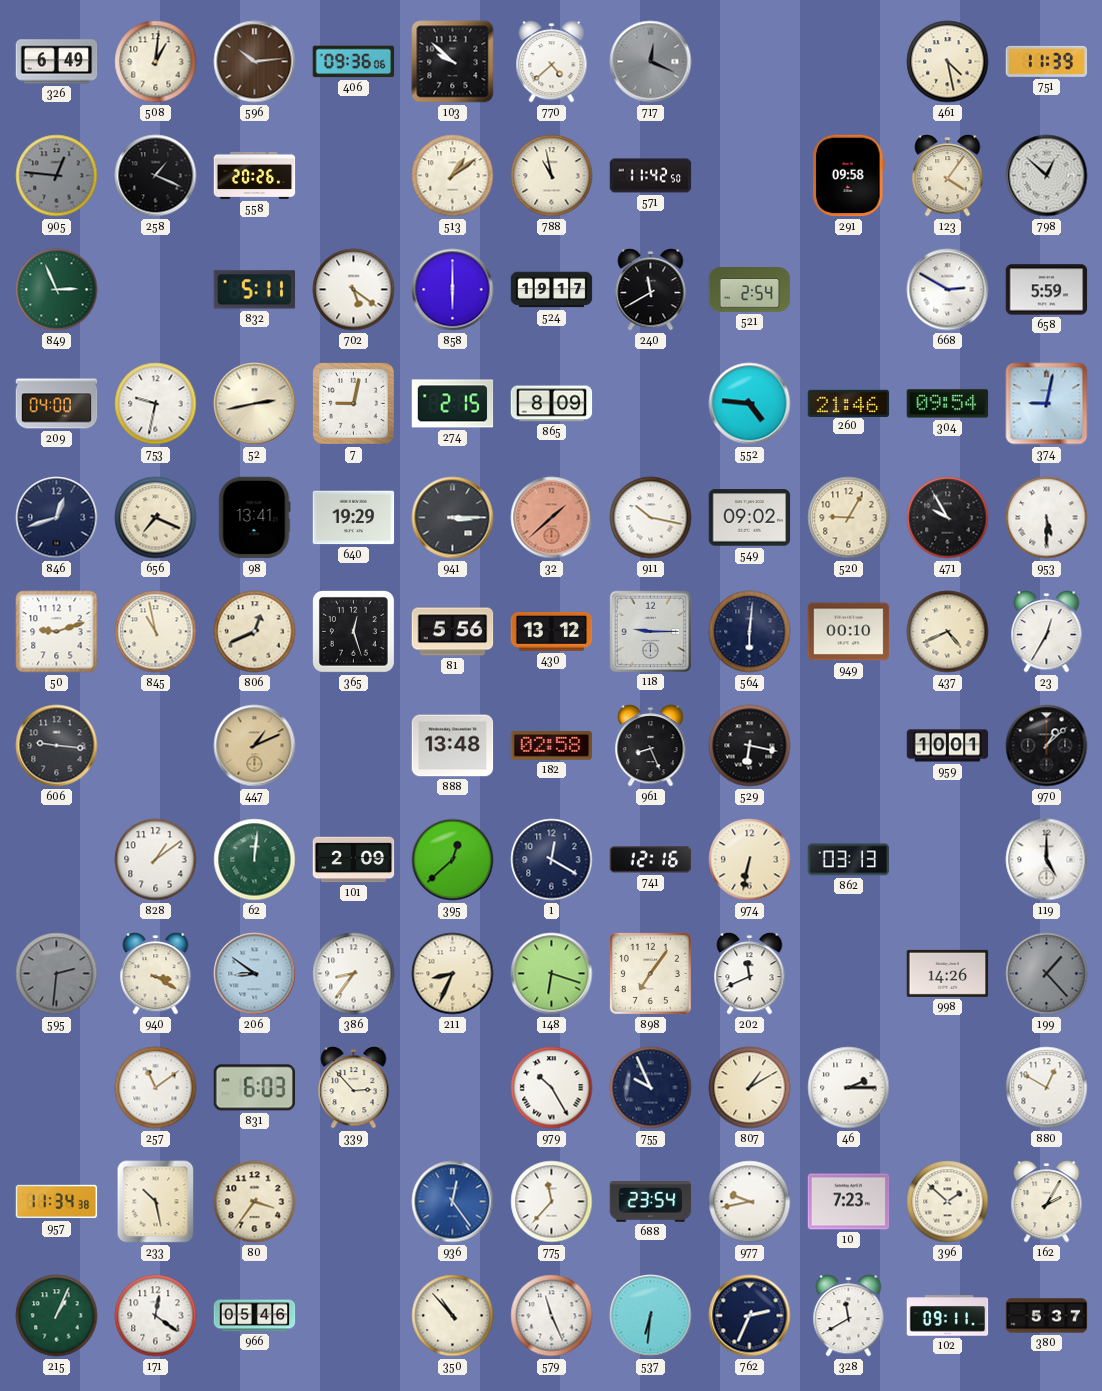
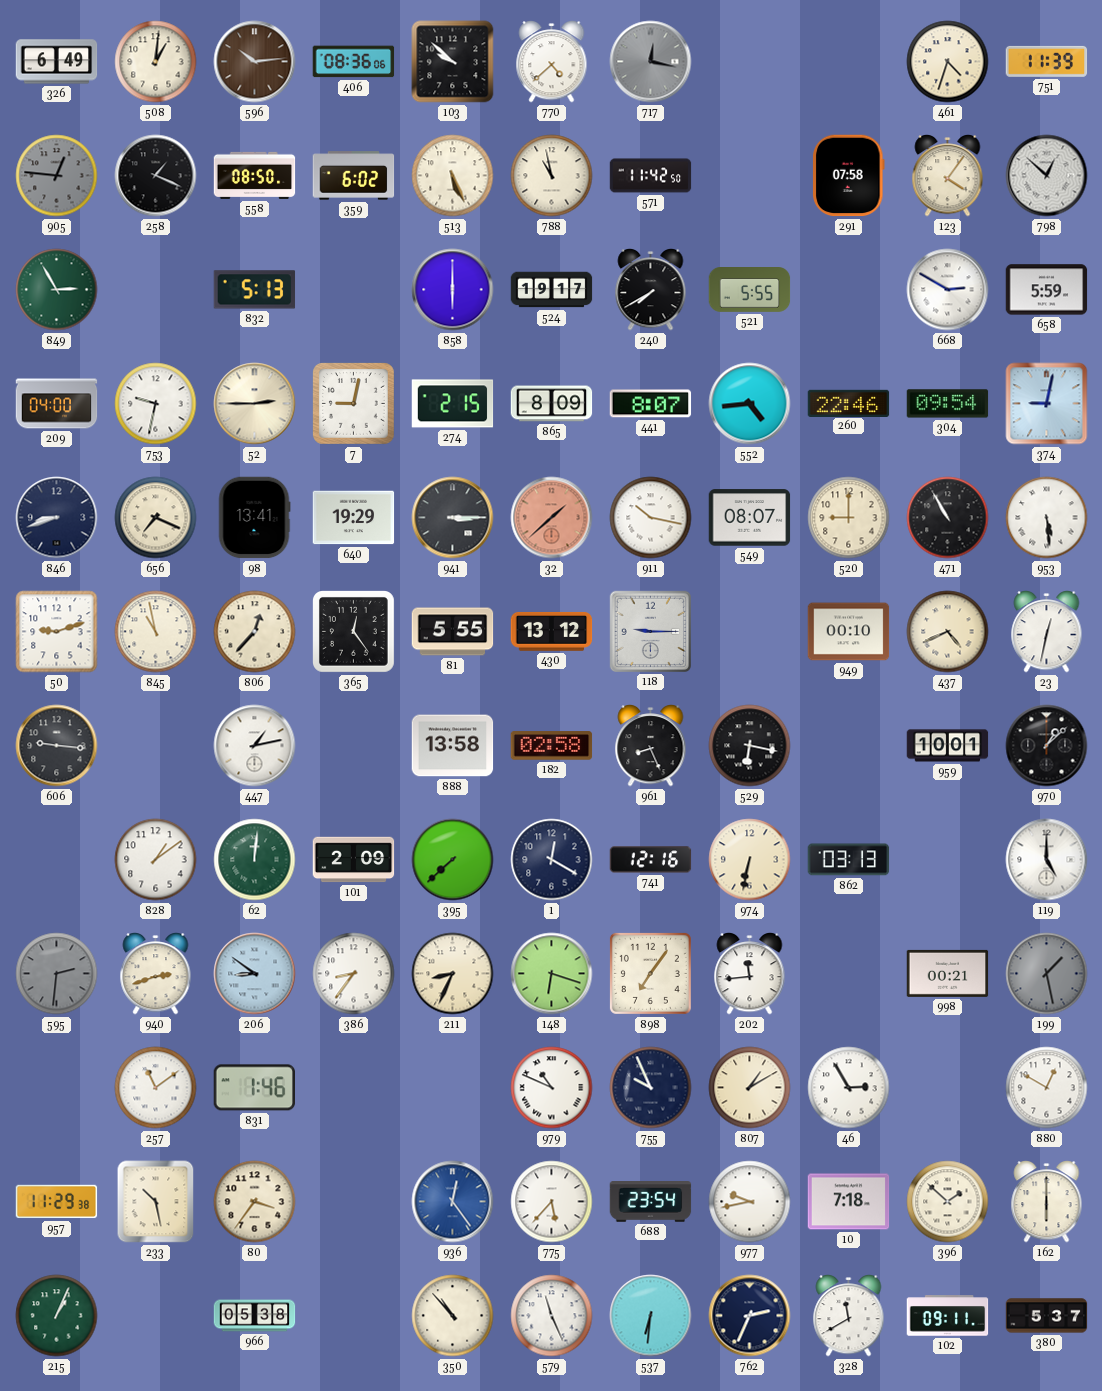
406: 09:36 -> 08:36 (354, 62)
717: 12:19 -> 12:17 (651, 62)
461: 4:28 -> 4:33 (948, 62)
558: 20:26 -> 08:50 (255, 175)
359: none -> 6:02 (354, 176)
513: 1:09 -> 5:26 (453, 176)
291: 09:58 -> 07:58 (849, 176)
849: 2:56 -> 2:55 (57, 290)
832: 5:11 -> 5:13 (255, 290)
702: 5:21 -> none (354, 290)
240: 11:40 -> 7:40 (651, 290)
521: 2:54 -> 5:55 (750, 290)
52: 2:43 -> 2:45 (255, 404)
441: none -> 8:07 (651, 404)
552: 4:46 -> 4:44 (750, 404)
260: 21:46 -> 22:46 (849, 403)
846: 12:42 -> 8:42 (57, 518)
549: 09:02 -> 08:07 (750, 518)
520: 9:05 -> 9:00 (849, 518)
471: 9:55 -> 10:55 (948, 518)
953: 5:30 -> 5:29 (1047, 518)
806: 12:41 -> 12:37 (255, 632)
365: 12:27 -> 12:24 (354, 632)
81: 5:56 -> 5:55 (453, 632)
564: 6:01 -> none (750, 632)
23: 12:35 -> 12:32 (1047, 632)
447: 1:11 -> 1:13 (255, 746)
447 dial: champagne -> white (255, 746)
888: 13:48 -> 13:58 (453, 746)
395: 12:38 -> 7:38 (453, 860)
940: 3:20 -> 2:42 (156, 974)
202: 11:41 -> 11:44 (750, 974)
998: 14:26 -> 00:21 (948, 973)
199: 1:23 -> 1:28 (1047, 974)
831: 6:03 -> 1:46 (255, 1088)
339: 2:53 -> none (354, 1088)
979: 10:25 -> 10:49 (552, 1088)
46: 2:15 -> 2:55 (849, 1088)
957: 11:34 -> 11:29 (57, 1202)
775: 11:37 -> 5:37 (552, 1202)
10: 7:23 -> 7:18 (849, 1202)
162: 2:05 -> 6:00 (1047, 1202)
171: 12:21 -> none (156, 1316)
966: 05:46 -> 05:38 (255, 1316)
